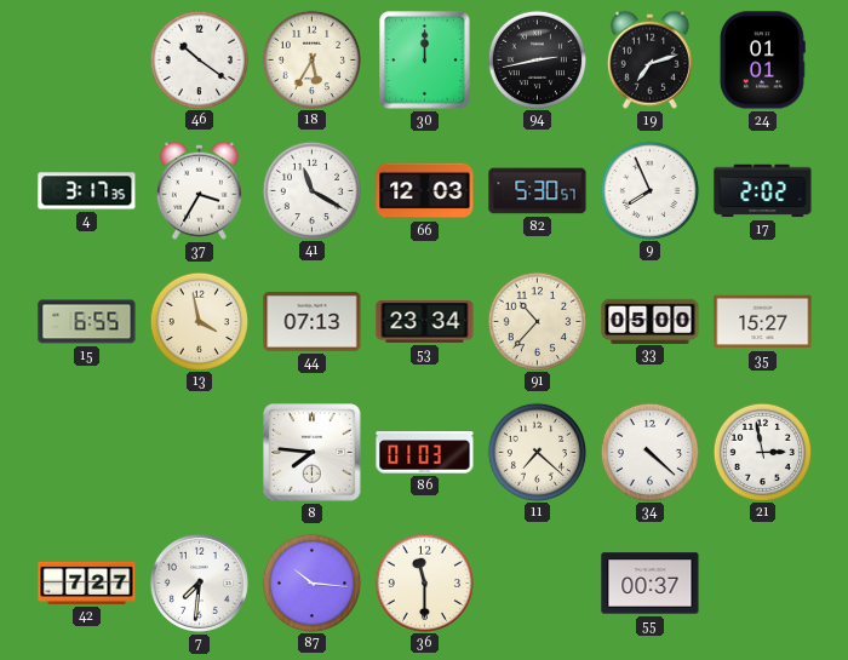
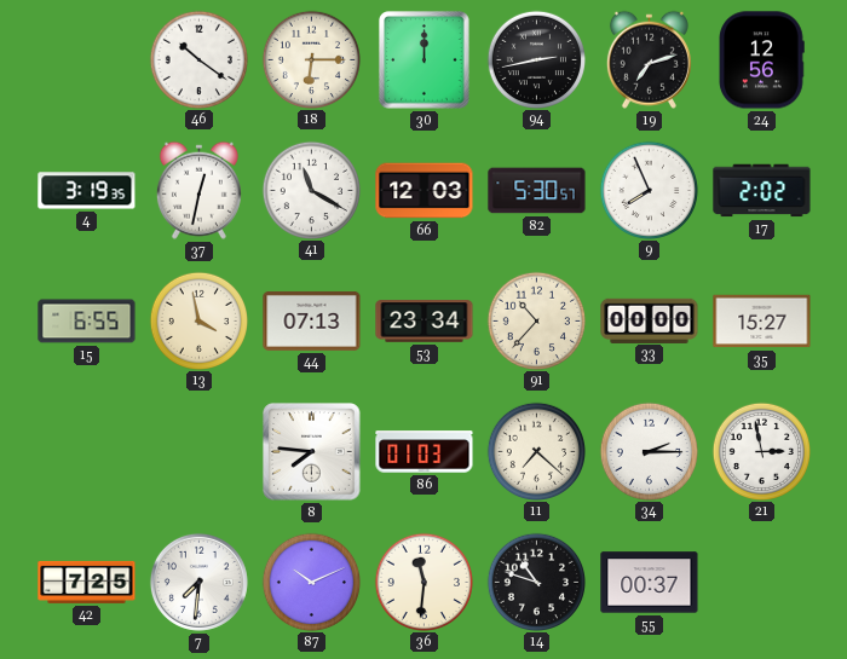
18: 5:35 -> 6:15 (311, 59)
24: 01:01 -> 12:56 (761, 60)
4: 3:17 -> 3:19 (87, 191)
37: 3:35 -> 12:32 (198, 190)
33: 05:00 -> 00:00 (650, 320)
34: 4:22 -> 2:15 (649, 451)
42: 7:27 -> 7:25 (87, 582)
87: 10:16 -> 10:11 (311, 582)
36: 11:30 -> 11:31 (423, 582)
14: none -> 10:48 (536, 582)
